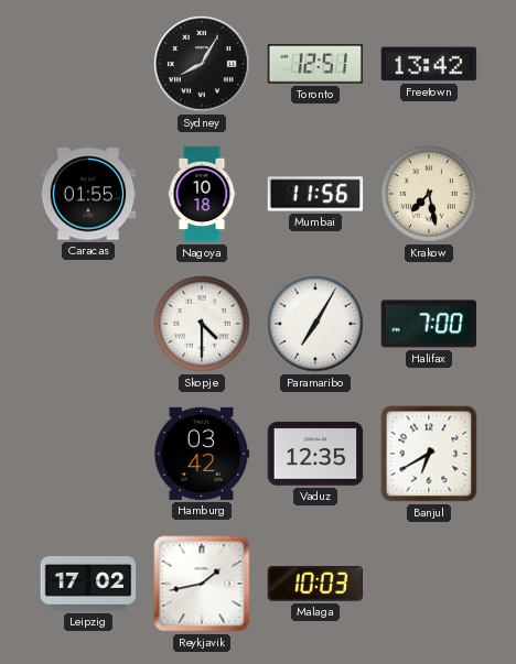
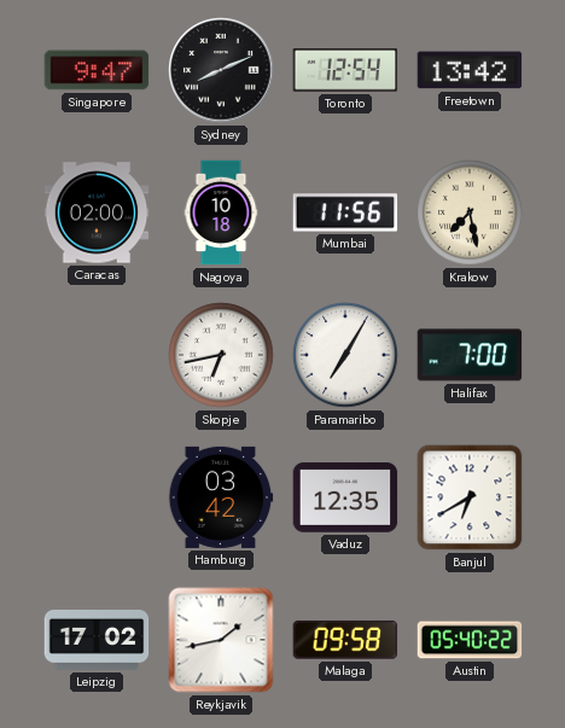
Singapore: none -> 9:47 (97, 70)
Sydney: 8:05 -> 8:11 (221, 70)
Toronto: 12:51 -> 12:54 (345, 71)
Caracas: 01:55 -> 02:00 (97, 212)
Skopje: 4:30 -> 6:43 (221, 355)
Malaga: 10:03 -> 09:58 (345, 640)
Austin: none -> 05:40 (470, 640)
